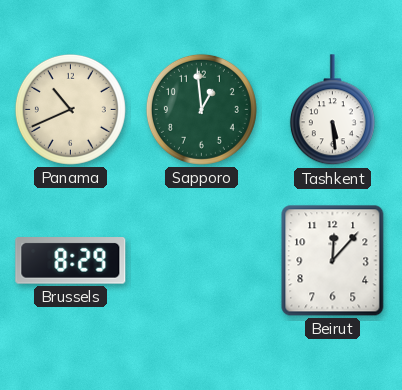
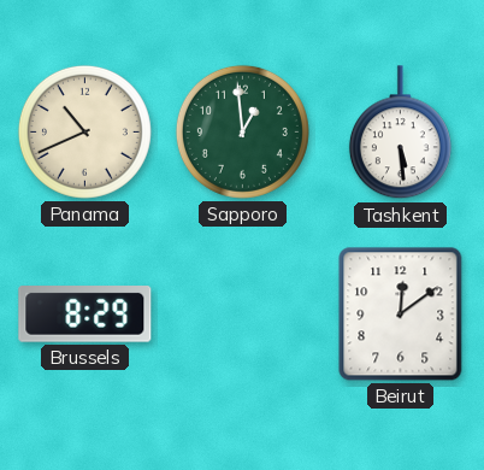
Beirut: 12:07 -> 12:09 (401, 315)
